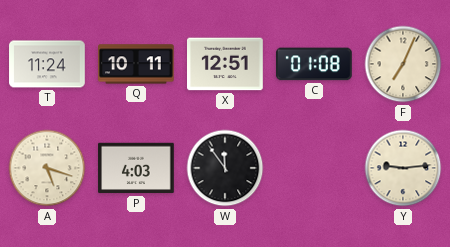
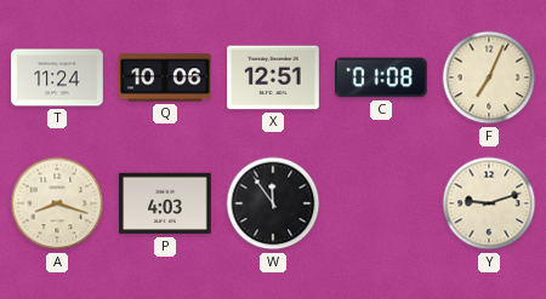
Q: 10:11 -> 10:06 (166, 77)
A: 5:18 -> 8:18 (57, 203)
Y: 9:14 -> 9:12 (489, 203)
